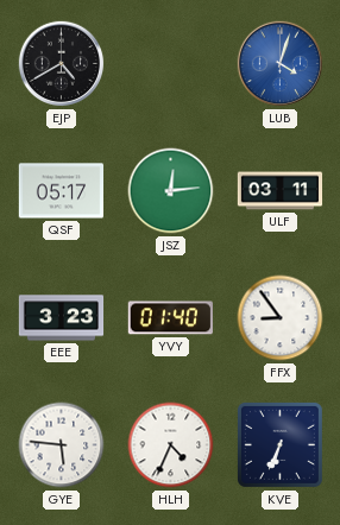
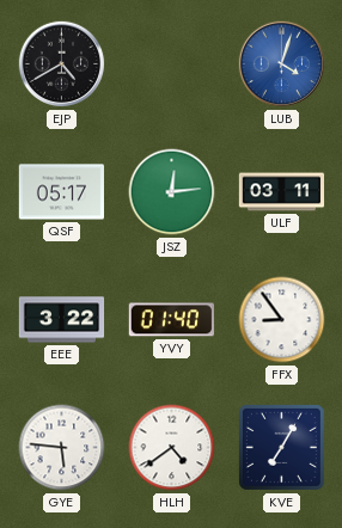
EEE: 3:23 -> 3:22 (62, 320)
HLH: 4:34 -> 4:39 (172, 448)
KVE: 6:34 -> 7:05 (281, 447)
